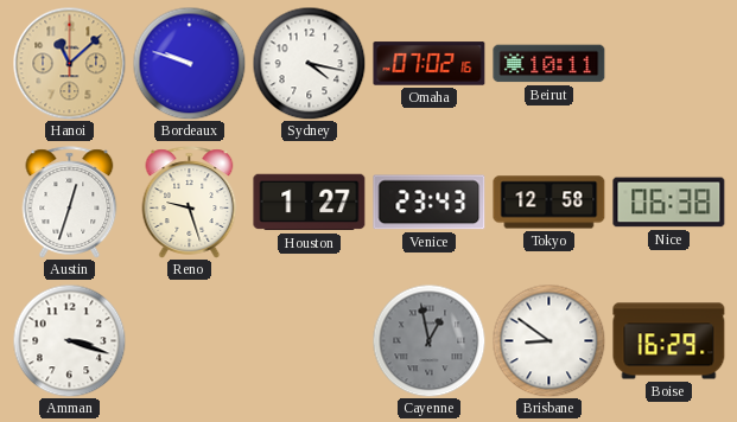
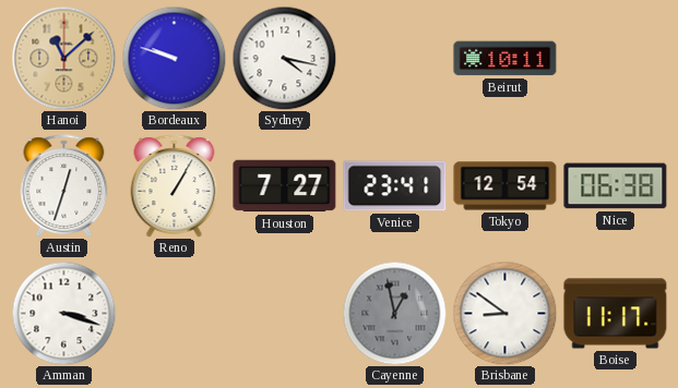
Omaha: 07:02 -> none (430, 64)
Reno: 9:27 -> 1:05 (175, 186)
Houston: 1:27 -> 7:27 (285, 186)
Venice: 23:43 -> 23:41 (395, 186)
Tokyo: 12:58 -> 12:54 (505, 186)
Boise: 16:29 -> 11:17 (616, 314)
